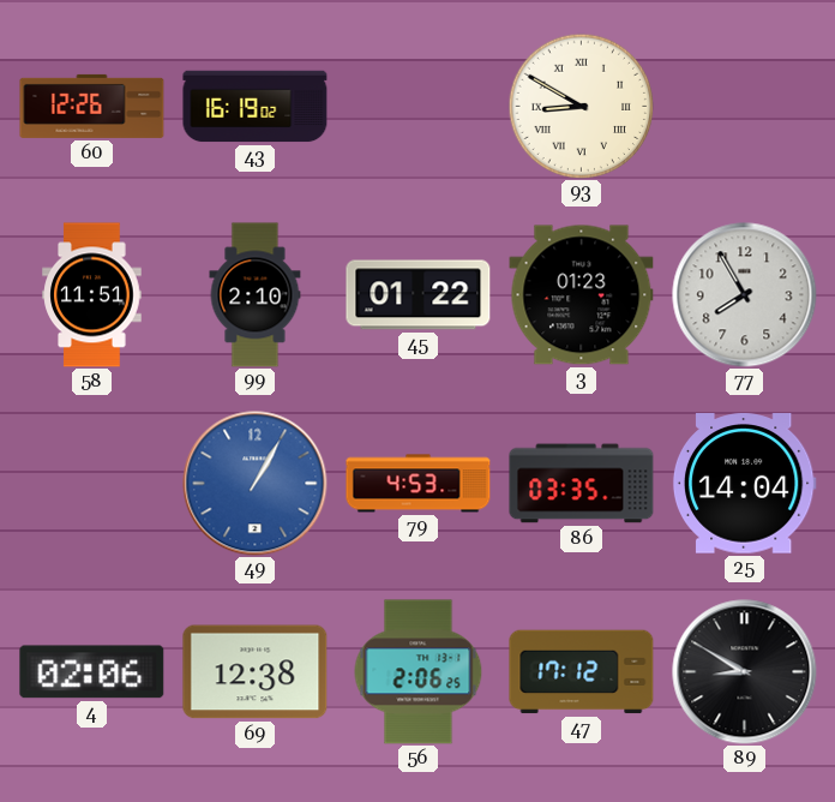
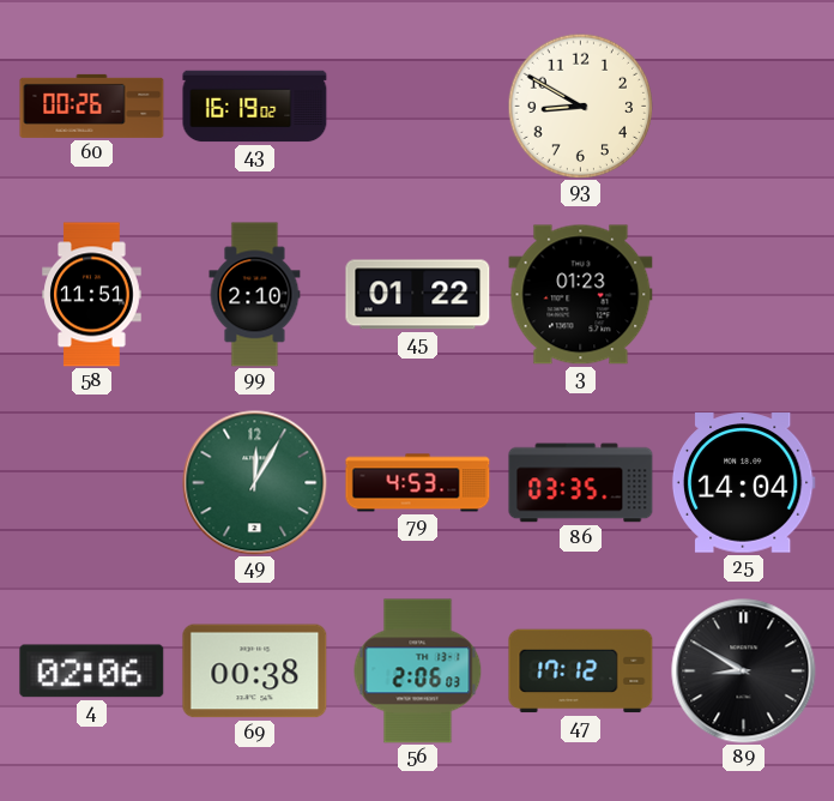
60: 12:26 -> 00:26 (92, 106)
93 numerals: Roman -> Arabic (580, 106)
77: 7:55 -> none (745, 295)
49: 1:05 -> 12:05 (255, 483)
49 dial: blue -> green (255, 483)
69: 12:38 -> 00:38 (255, 671)
56: 2:06:25 -> 2:06:03 (418, 671)
